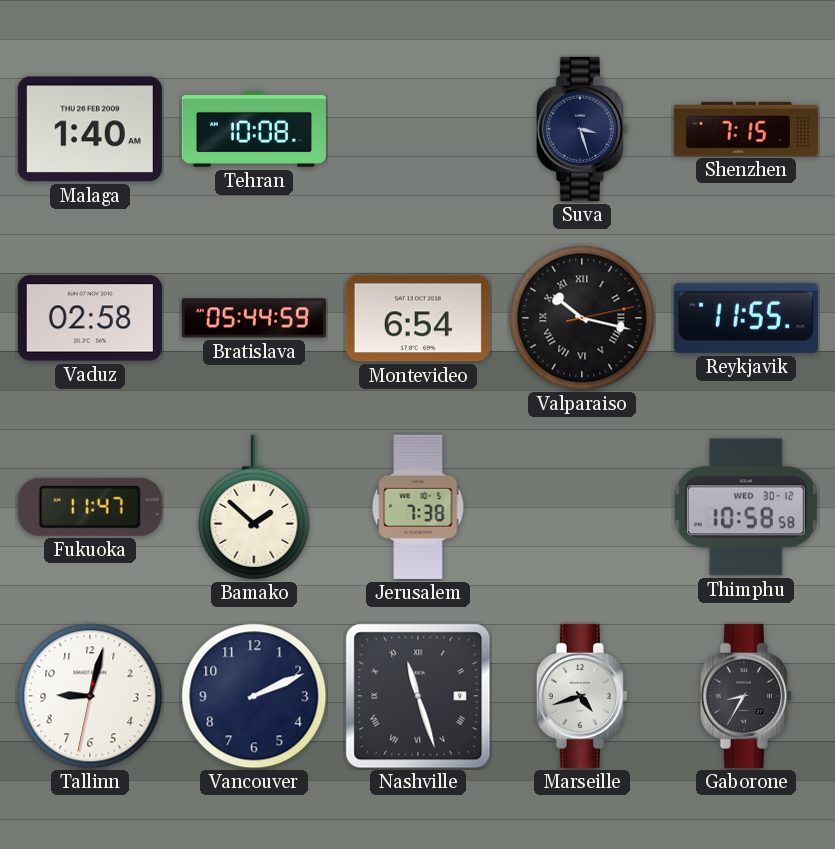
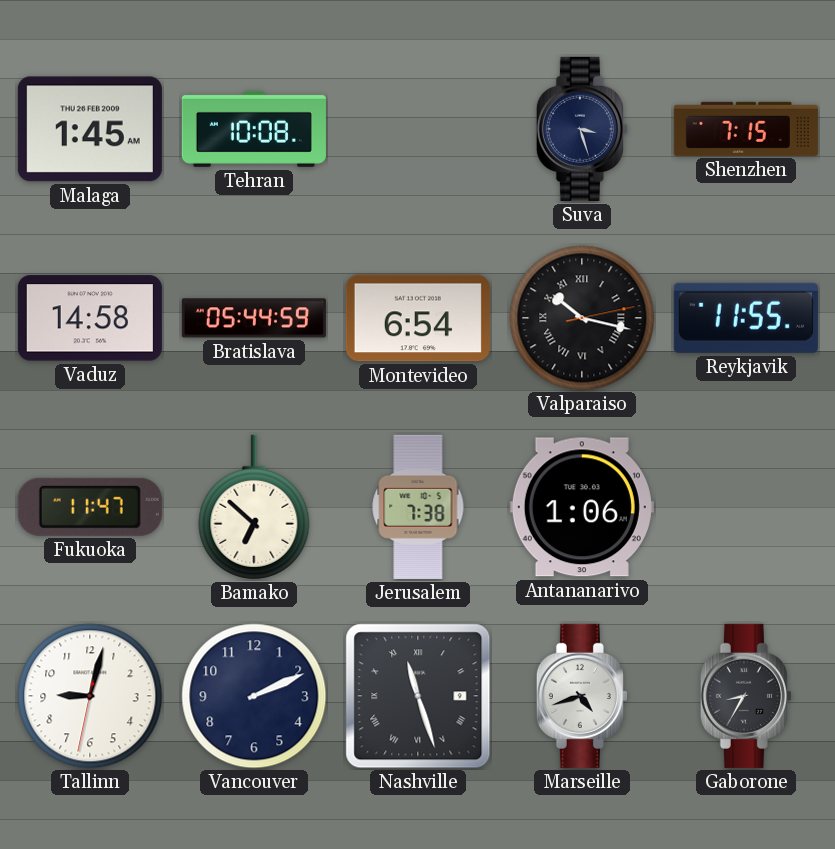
Malaga: 1:40 -> 1:45 (90, 129)
Vaduz: 02:58 -> 14:58 (90, 318)
Bamako: 1:52 -> 6:52 (254, 507)
Antananarivo: none -> 1:06 (582, 507)
Thimphu: 10:58 -> none (746, 507)
